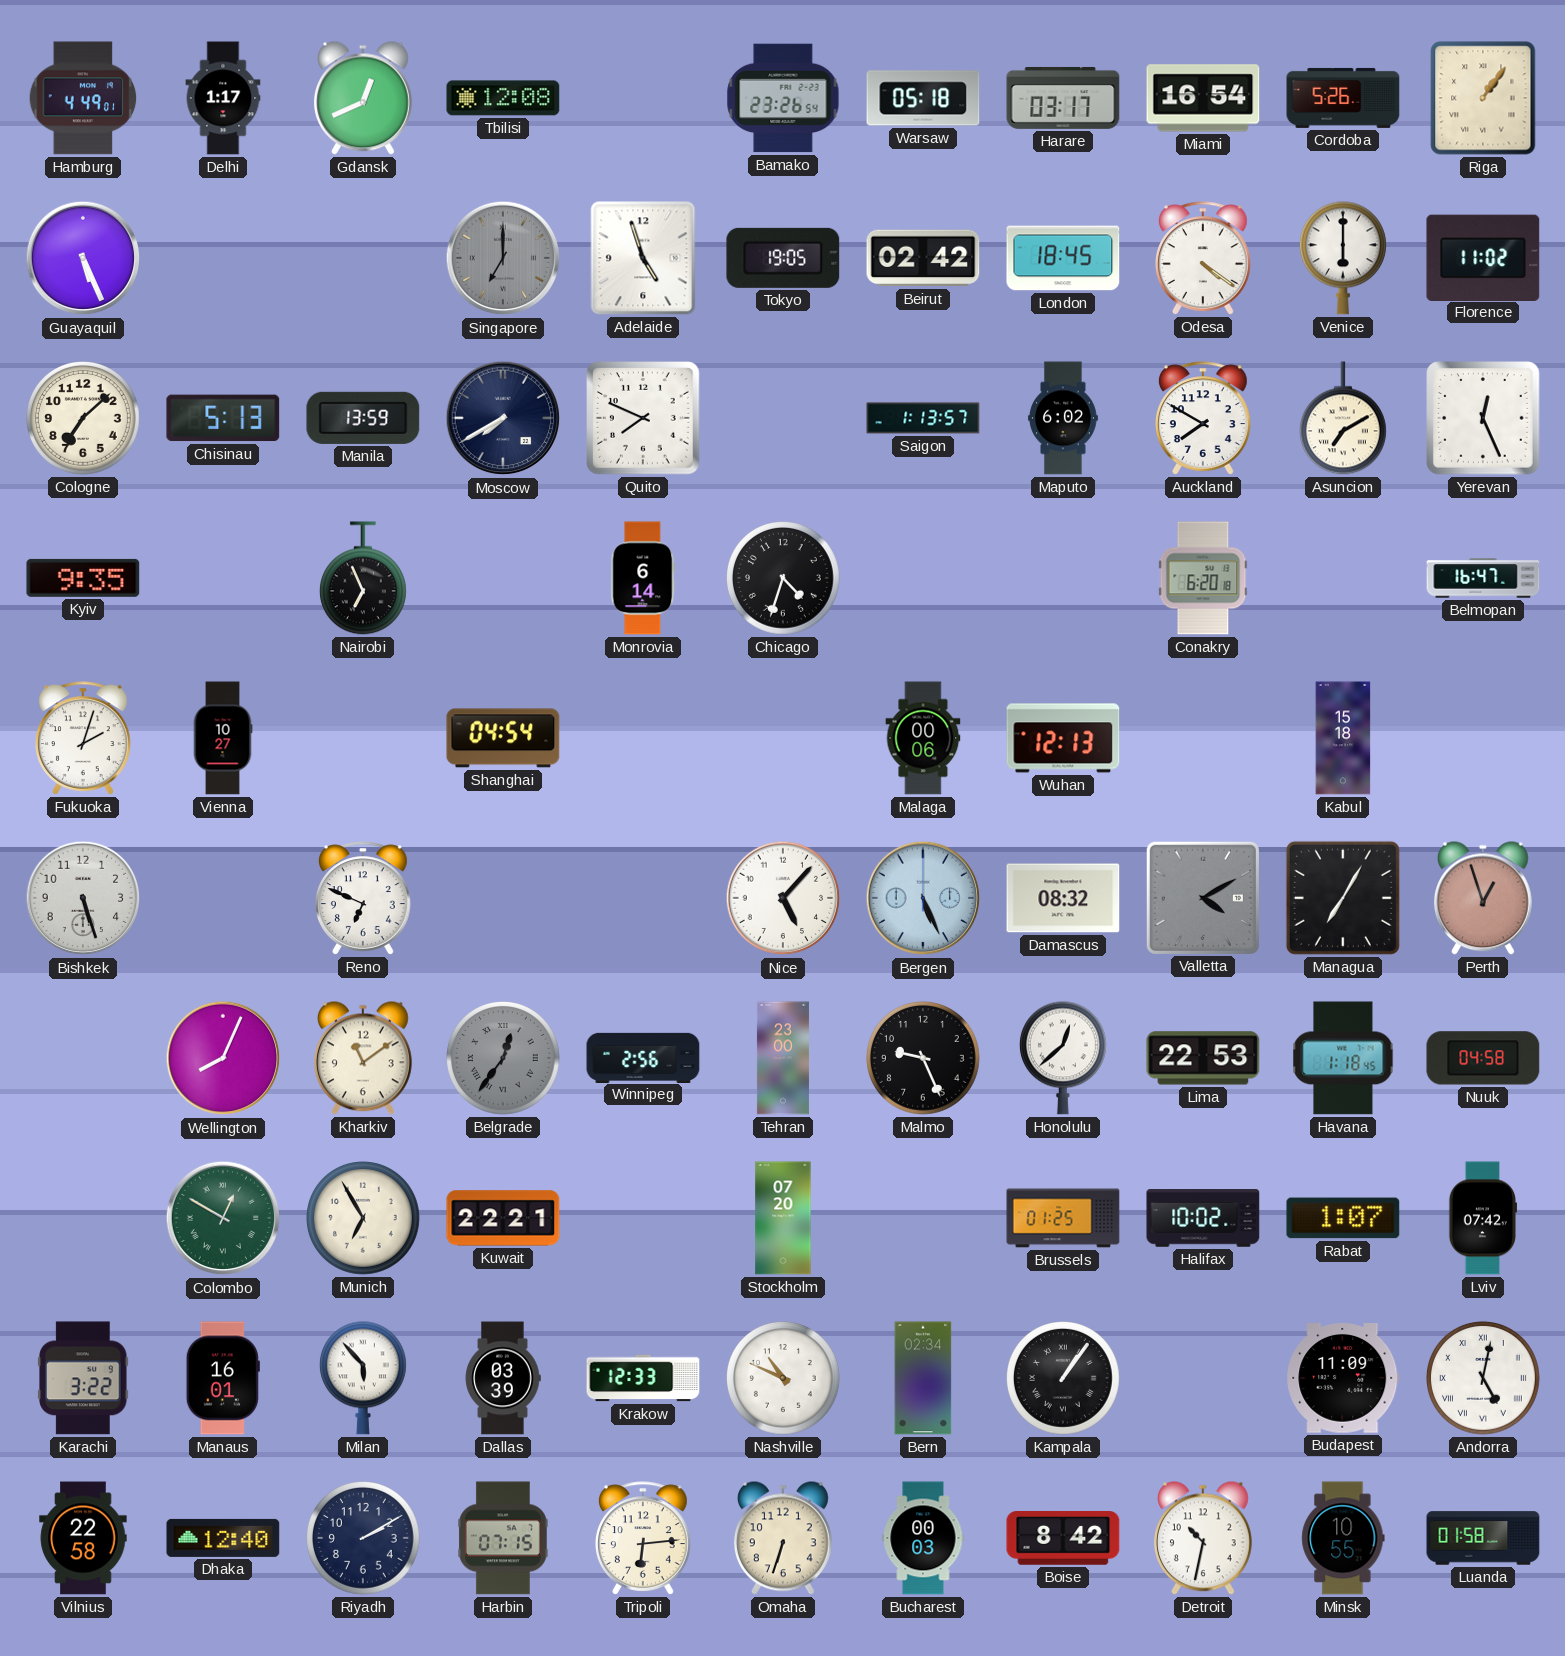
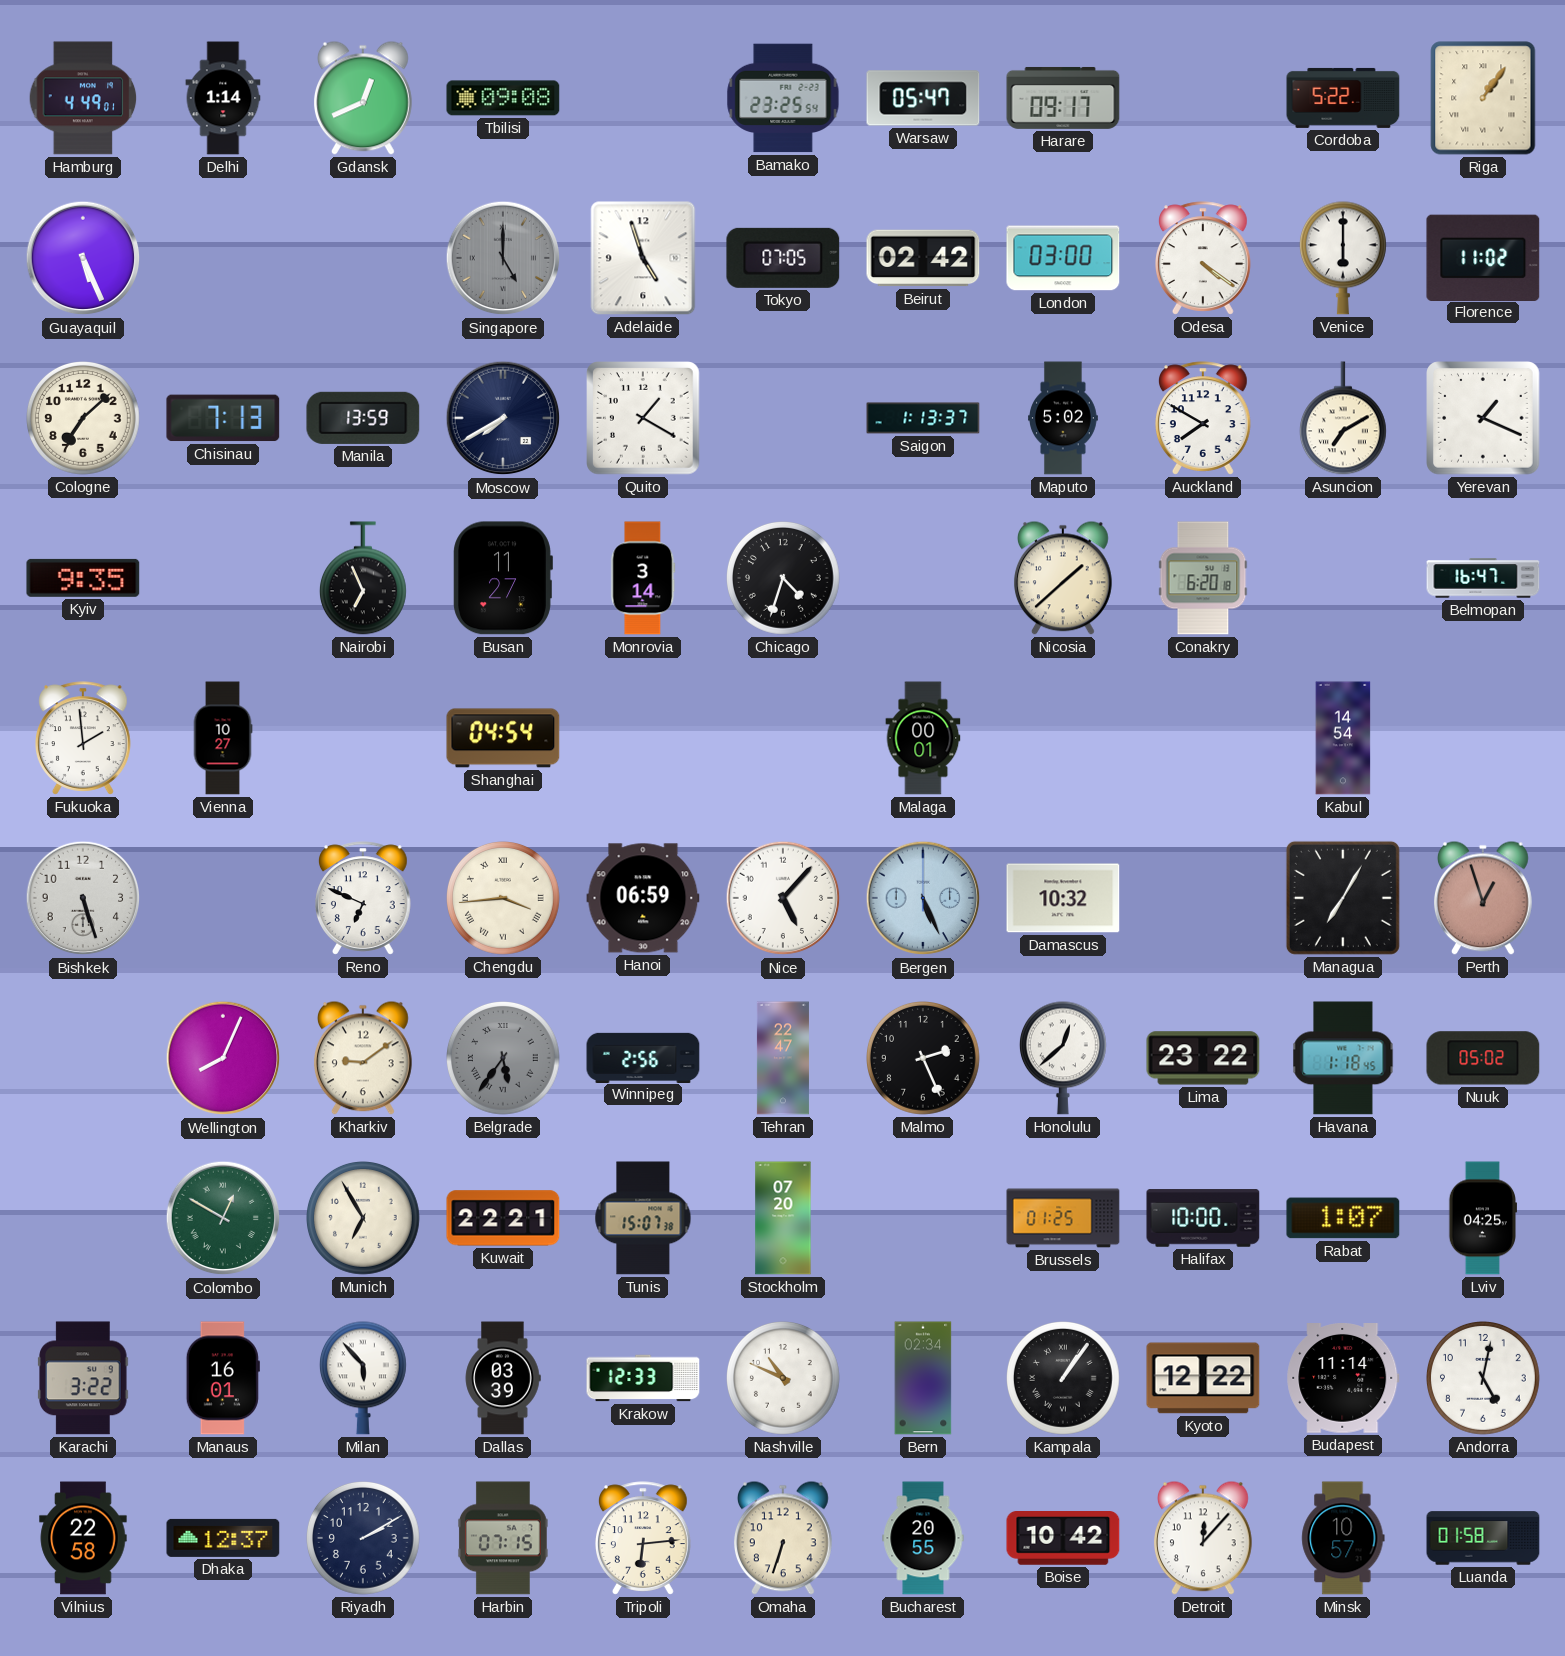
Delhi: 1:17 -> 1:14 (223, 98)
Tbilisi: 12:08 -> 09:08 (503, 98)
Bamako: 23:26 -> 23:25 (783, 98)
Warsaw: 05:18 -> 05:47 (923, 98)
Harare: 03:17 -> 09:17 (1063, 98)
Miami: 16:54 -> none (1203, 98)
Cordoba: 5:26 -> 5:22 (1343, 98)
Singapore: 7:00 -> 5:00 (503, 258)
Tokyo: 19:05 -> 07:05 (783, 258)
London: 18:45 -> 03:00 (1063, 258)
Chisinau: 5:13 -> 7:13 (223, 418)
Quito: 7:49 -> 1:20 (643, 418)
Saigon: 1:13:57 -> 1:13:37 (923, 418)
Maputo: 6:02 -> 5:02 (1064, 418)
Yerevan: 12:26 -> 1:19 (1483, 418)
Busan: none -> 11:27 (503, 578)
Monrovia: 6:14 -> 3:14 (643, 578)
Nicosia: none -> 1:38 (1063, 578)
Fukuoka: 2:03 -> 1:59 (84, 738)
Malaga: 00:06 -> 00:01 (923, 738)
Wuhan: 12:13 -> none (1063, 738)
Kabul: 15:18 -> 14:54 (1343, 738)
Chengdu: none -> 3:44 (504, 899)
Hanoi: none -> 06:59 (643, 898)
Damascus: 08:32 -> 10:32 (1063, 898)
Valletta: 4:10 -> none (1202, 897)
Kharkiv: 11:09 -> 9:09 (363, 1058)
Belgrade: 12:36 -> 5:36 (504, 1059)
Tehran: 23:00 -> 22:47 (783, 1058)
Malmo: 9:26 -> 2:26 (924, 1059)
Lima: 22:53 -> 23:22 (1203, 1058)
Nuuk: 04:58 -> 05:02 (1483, 1058)
Tunis: none -> 15:07 (643, 1218)
Halifax: 10:02 -> 10:00 (1203, 1218)
Lviv: 07:42 -> 04:25 (1482, 1218)
Kyoto: none -> 12:22 (1203, 1378)
Budapest: 11:09 -> 11:14 (1343, 1379)
Andorra numerals: Roman -> Arabic (1484, 1379)
Dhaka: 12:40 -> 12:37 (223, 1538)
Bucharest: 00:03 -> 20:55 (923, 1538)
Boise: 8:42 -> 10:42 (1063, 1538)
Detroit: 10:32 -> 12:07 (1203, 1538)
Minsk: 10:55 -> 10:57 (1343, 1538)
